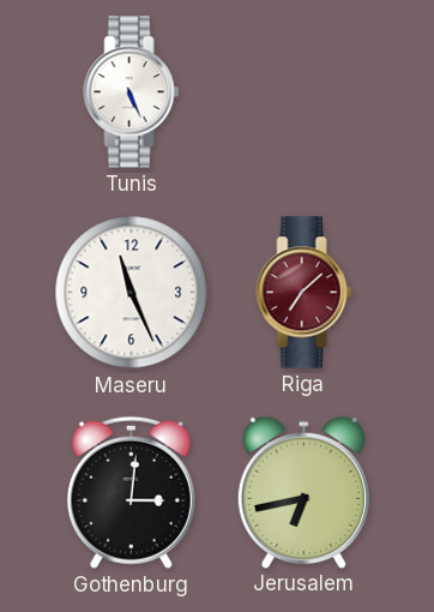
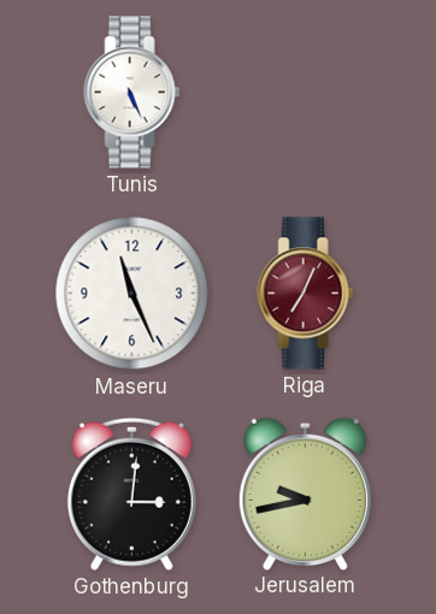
Riga: 7:08 -> 7:04 (306, 294)
Jerusalem: 6:43 -> 9:43 (305, 494)
